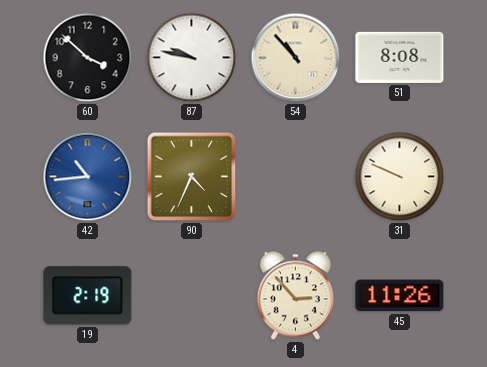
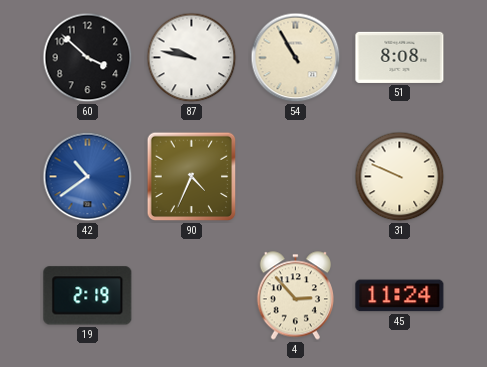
54: 10:53 -> 10:55 (296, 58)
42: 10:44 -> 10:39 (88, 177)
45: 11:26 -> 11:24 (400, 296)
